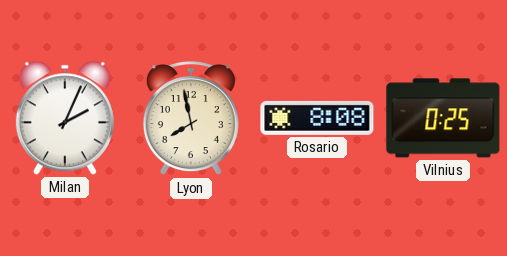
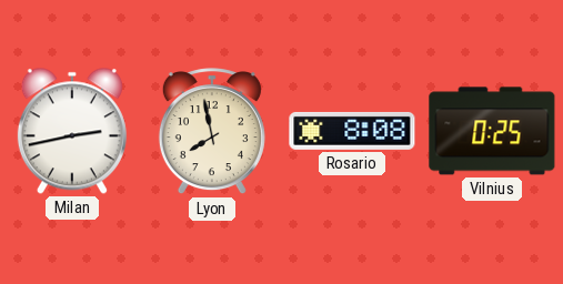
Milan: 2:04 -> 2:43 (72, 131)
